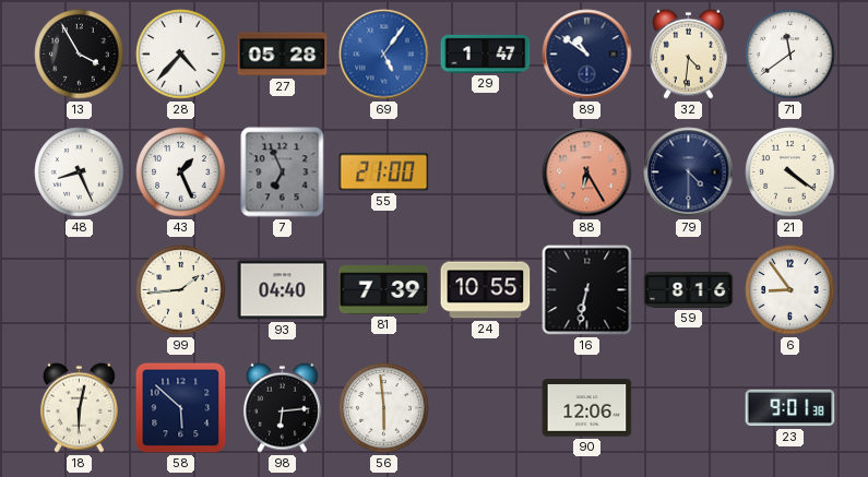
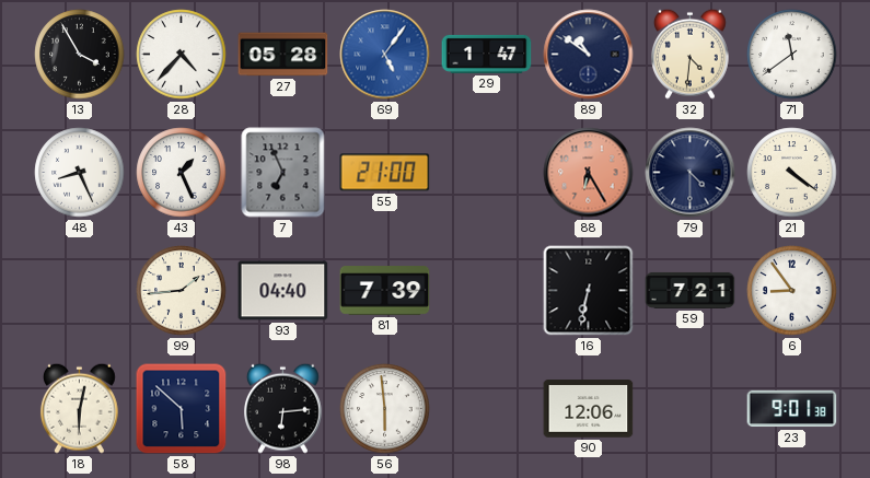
24: 10:55 -> none (486, 290)
59: 8:16 -> 7:21 (691, 290)
